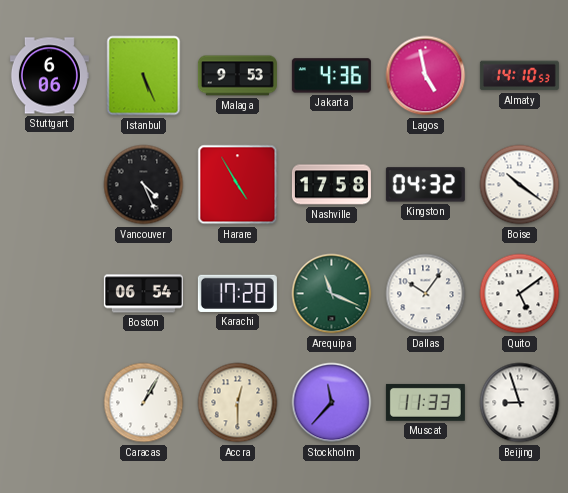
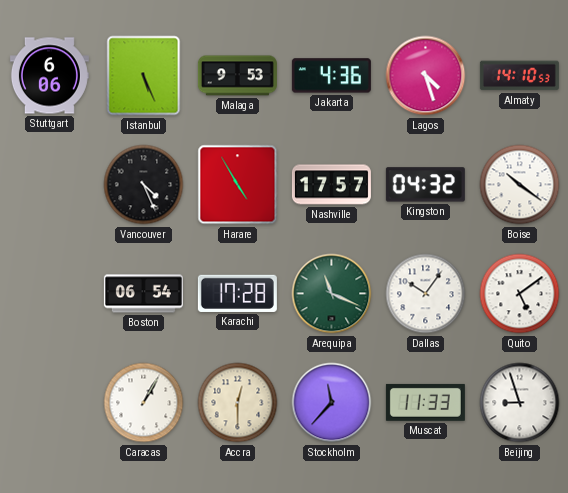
Lagos: 4:58 -> 4:27 (426, 76)
Nashville: 17:58 -> 17:57 (331, 185)
